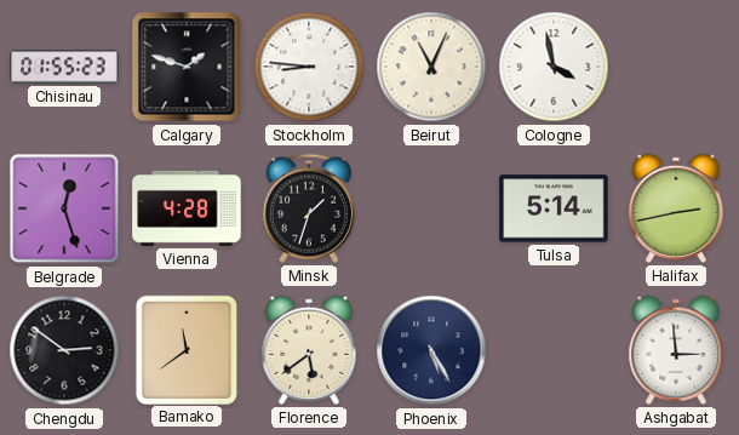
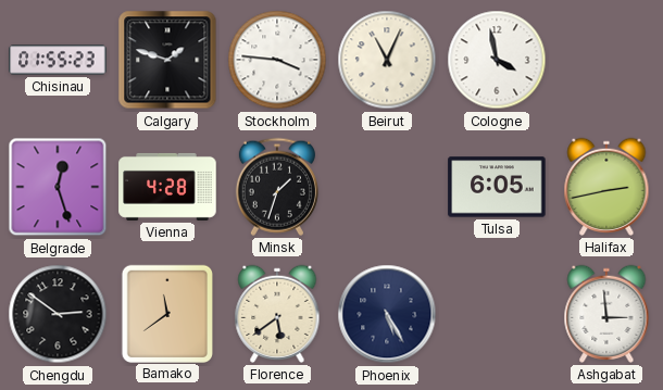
Stockholm: 8:46 -> 3:46 (277, 60)
Tulsa: 5:14 -> 6:05 (497, 187)
